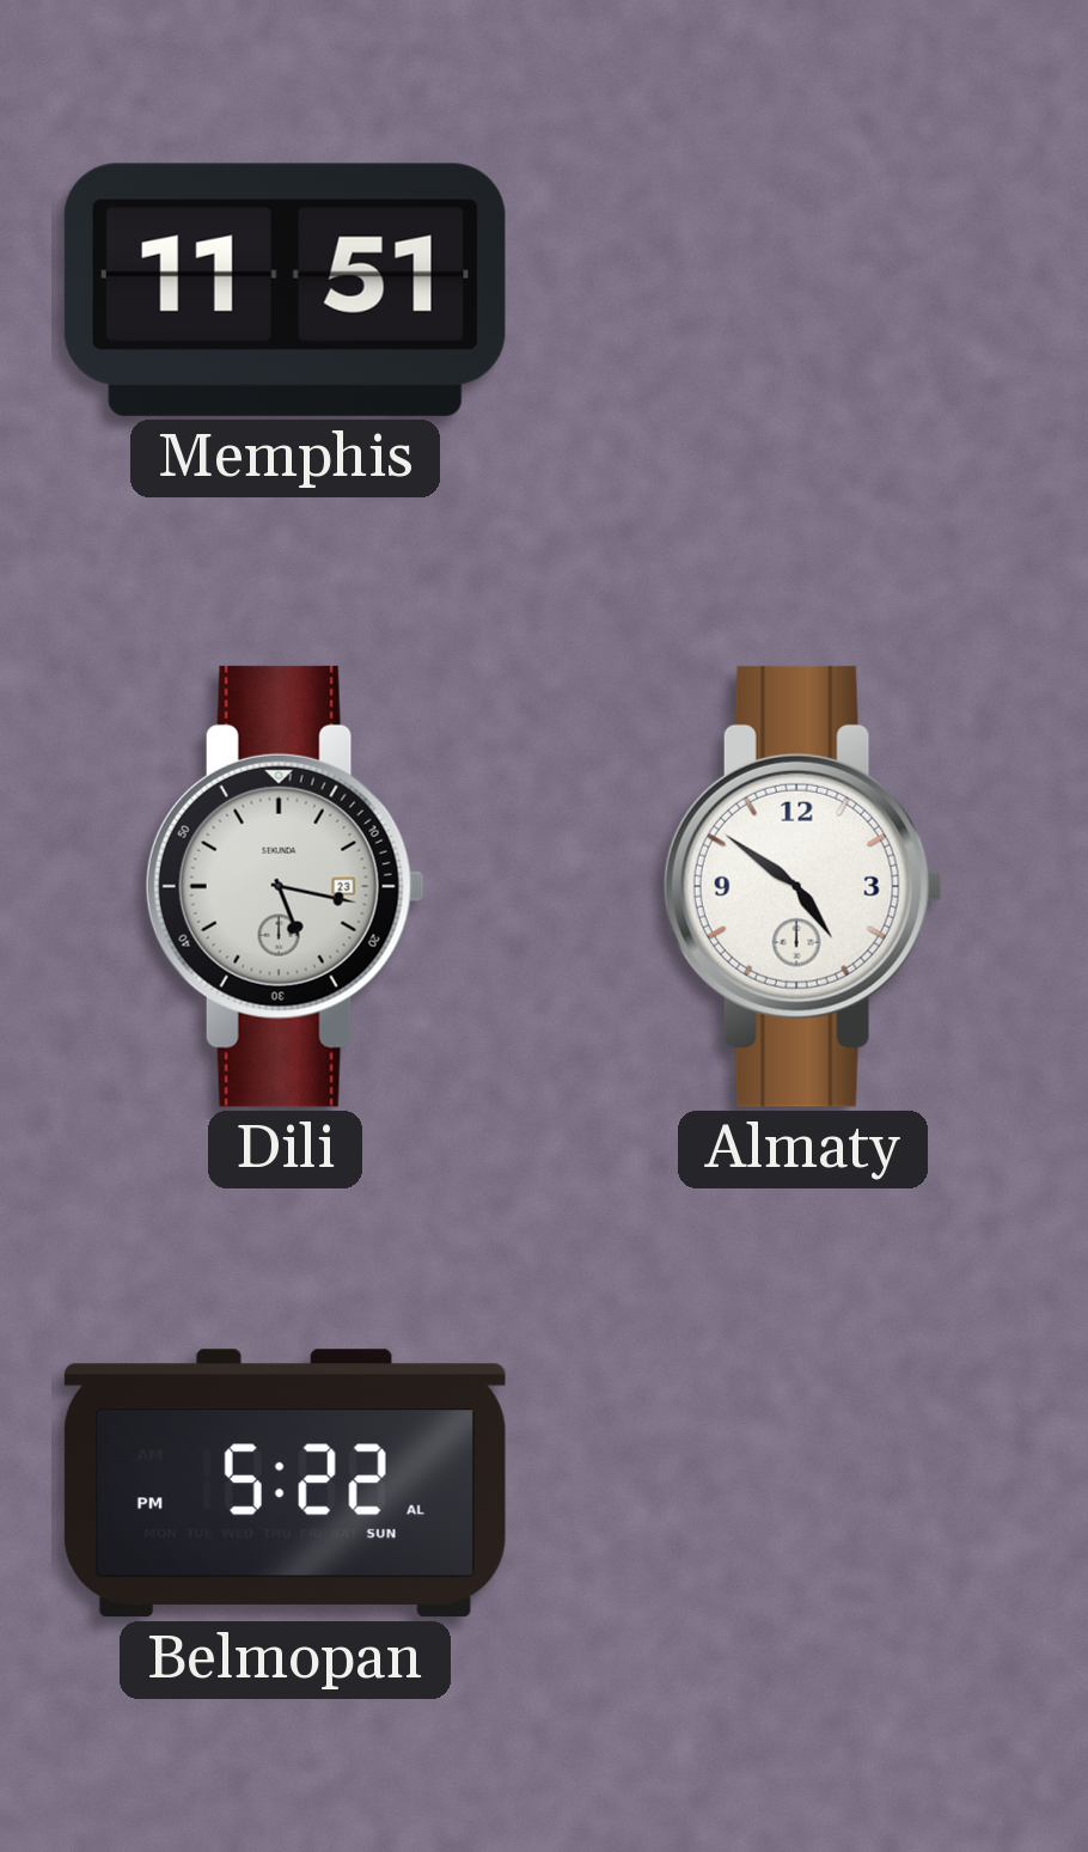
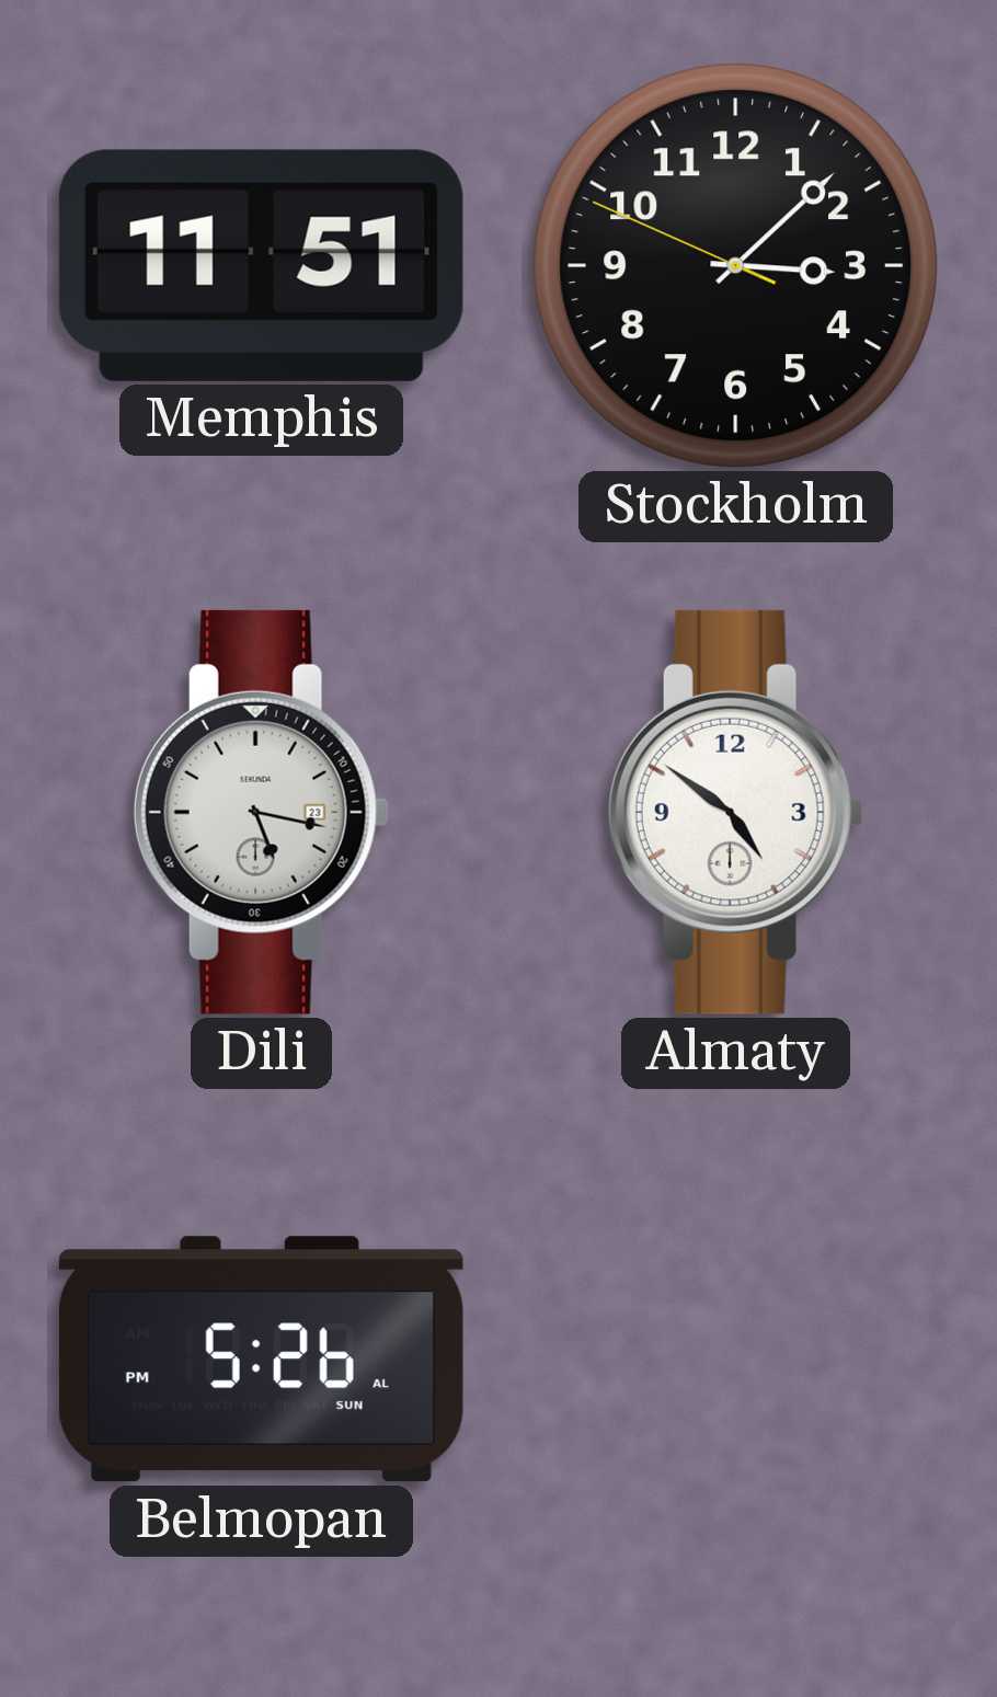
Stockholm: none -> 3:07 (735, 265)
Belmopan: 5:22 -> 5:26 (261, 1360)
